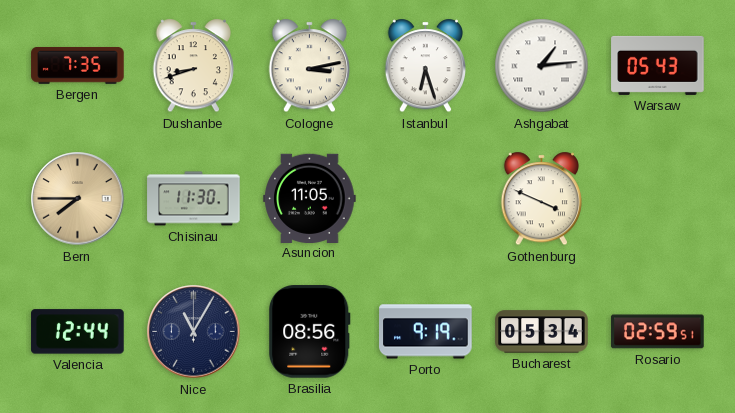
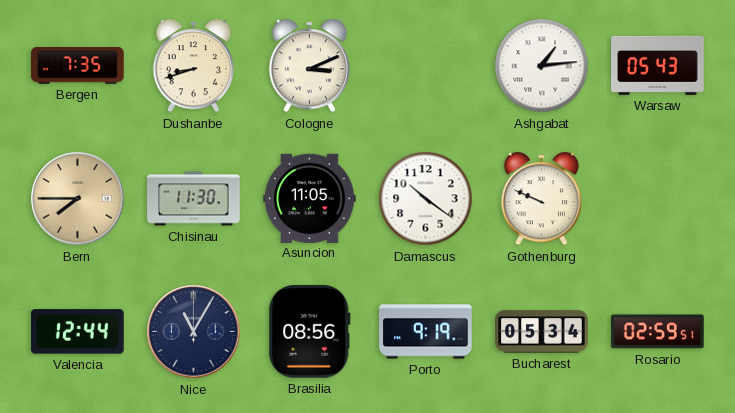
Cologne: 3:13 -> 3:11 (309, 66)
Istanbul: 6:27 -> none (425, 66)
Damascus: none -> 10:21 (426, 199)
Gothenburg: 3:49 -> 9:49 (541, 199)
